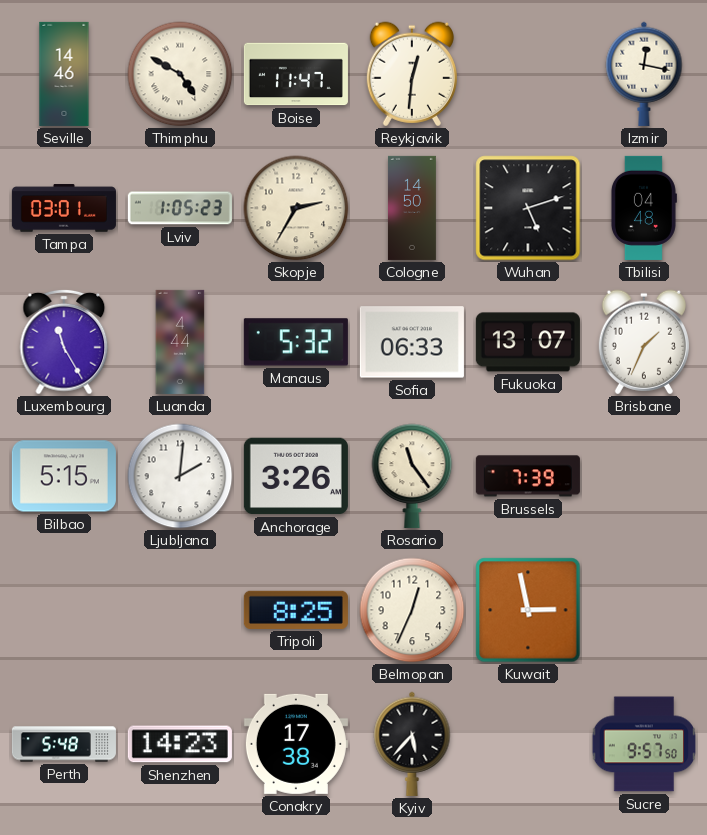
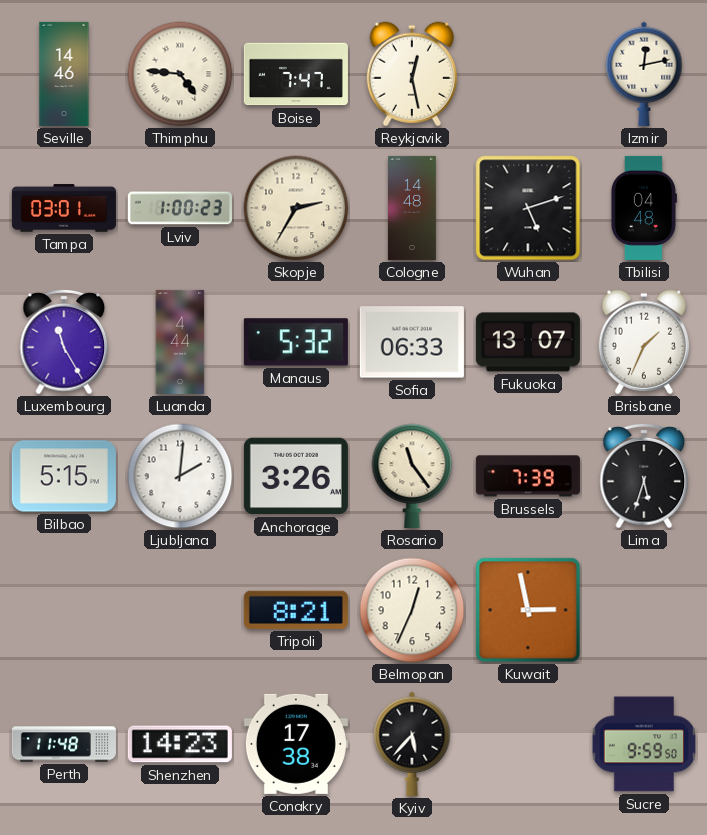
Thimphu: 4:50 -> 4:46 (180, 74)
Boise: 11:47 -> 7:47 (296, 74)
Reykjavik: 12:31 -> 12:28 (412, 74)
Izmir: 12:17 -> 12:13 (644, 74)
Lviv: 1:05 -> 1:00 (180, 208)
Cologne: 14:50 -> 14:48 (412, 208)
Lima: none -> 5:33 (644, 476)
Tripoli: 8:25 -> 8:21 (296, 610)
Perth: 5:48 -> 11:48 (64, 744)
Sucre: 9:57 -> 9:59 (644, 744)
